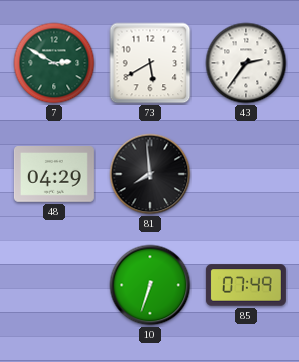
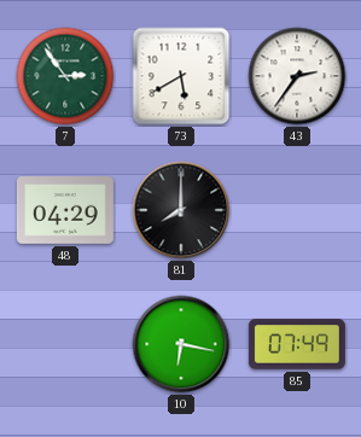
7: 2:50 -> 2:54 (65, 76)
81: 7:59 -> 8:00 (181, 210)
10: 6:33 -> 6:17 (181, 344)
